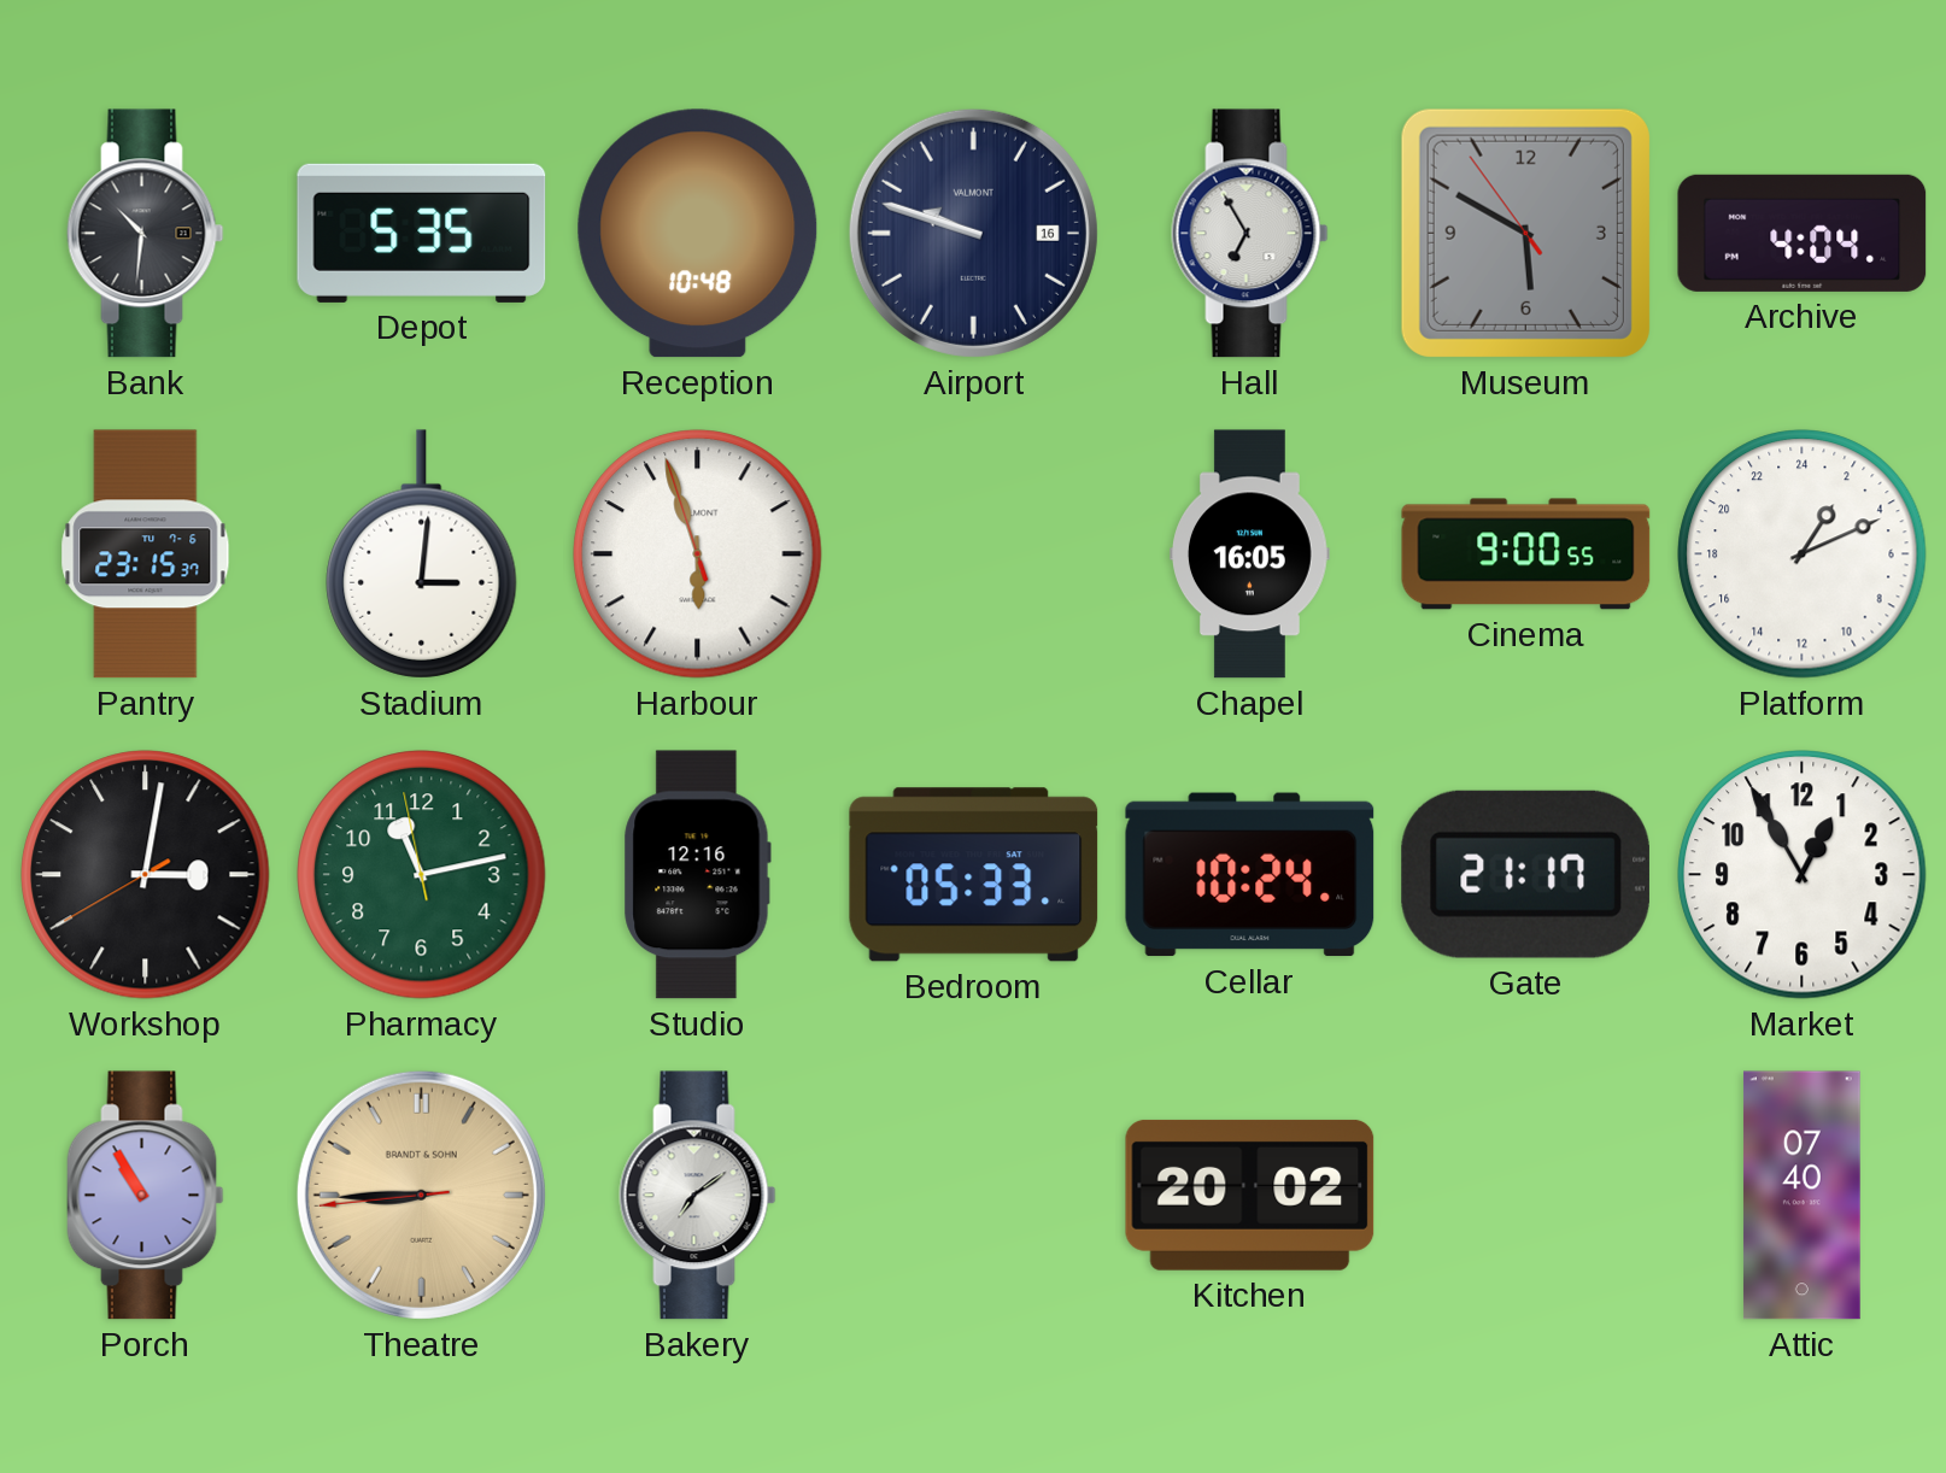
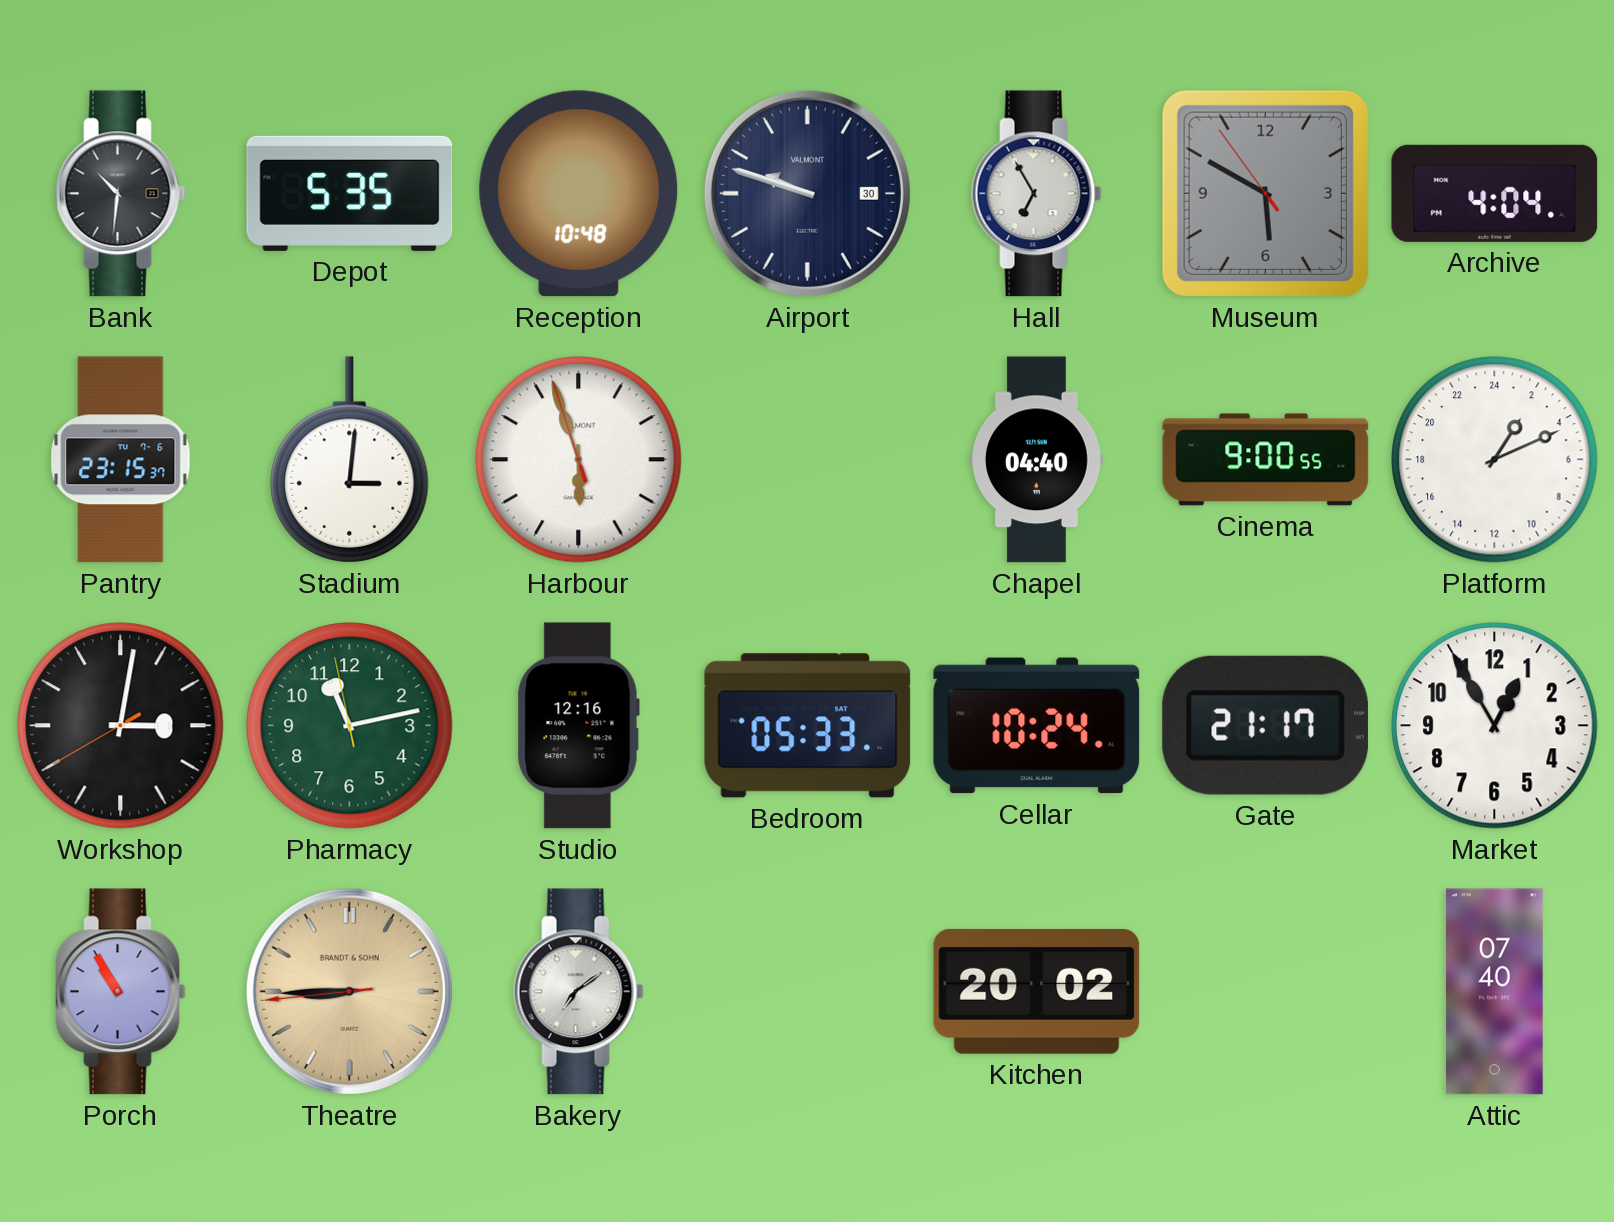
Airport date: 16 -> 30 (807, 193)
Chapel: 16:05 -> 04:40 (1037, 460)
